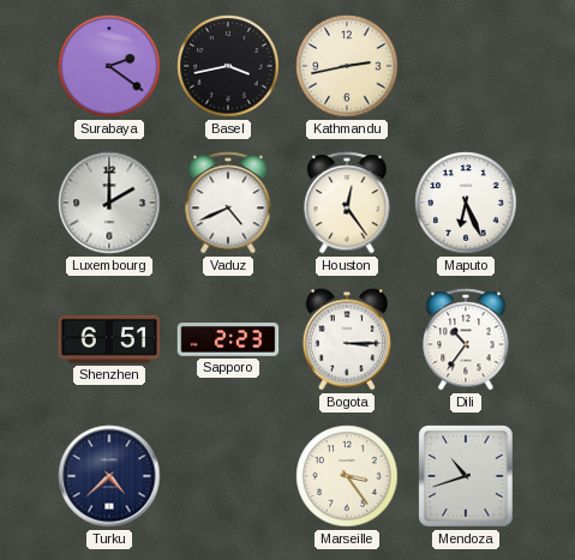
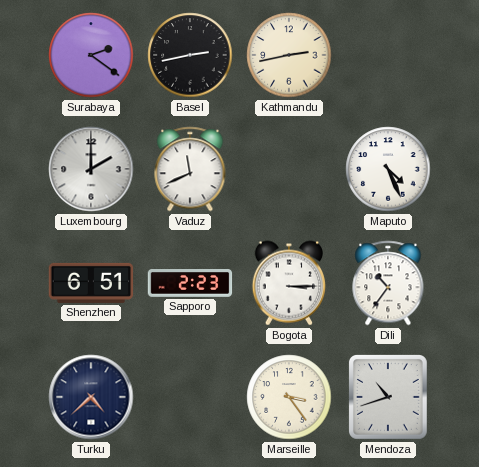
Basel: 3:43 -> 2:43 (190, 55)
Vaduz: 4:41 -> 11:41 (190, 169)
Houston: 12:24 -> none (347, 203)
Maputo: 6:26 -> 4:26 (388, 169)
